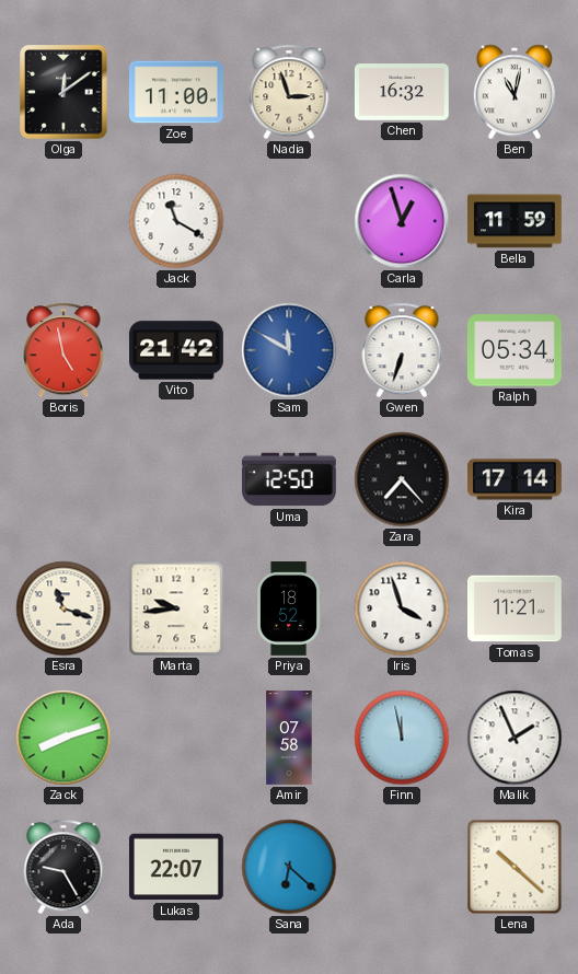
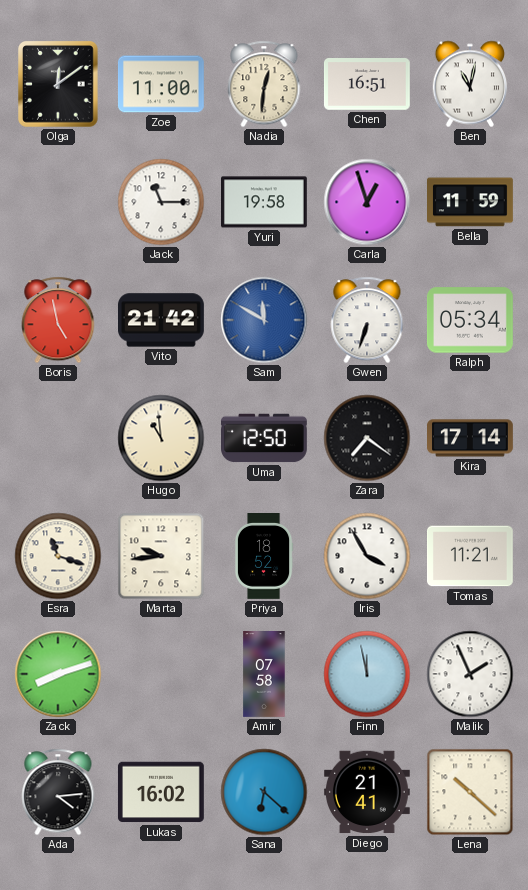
Nadia: 2:57 -> 12:31 (264, 84)
Chen: 16:32 -> 16:51 (367, 84)
Jack: 11:20 -> 11:15 (161, 202)
Yuri: none -> 19:58 (265, 202)
Hugo: none -> 10:59 (161, 438)
Zara: 7:23 -> 7:21 (367, 438)
Iris: 3:57 -> 3:55 (367, 556)
Ada: 9:25 -> 4:14 (58, 792)
Lukas: 22:07 -> 16:02 (161, 792)
Diego: none -> 21:41 (367, 792)
